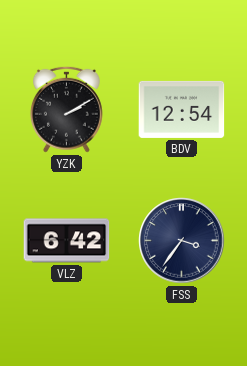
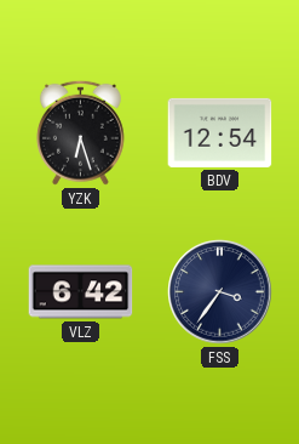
YZK: 2:10 -> 6:27 (80, 132)
